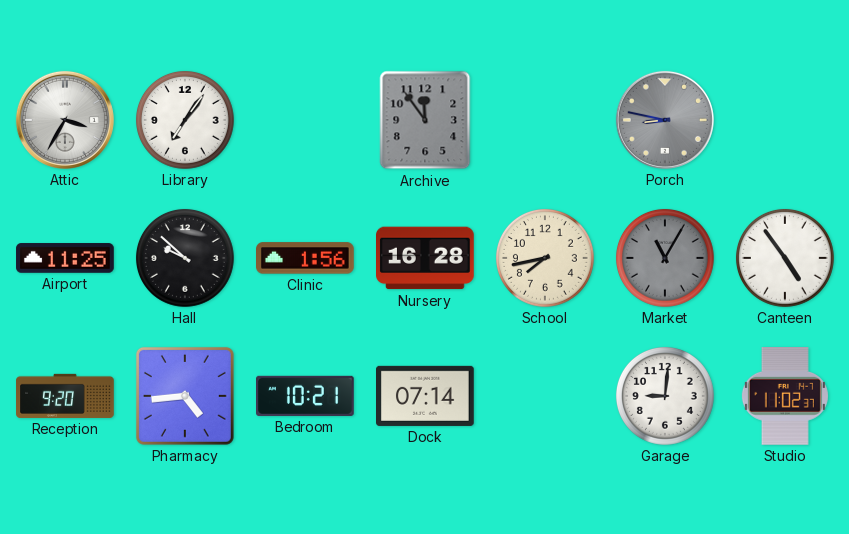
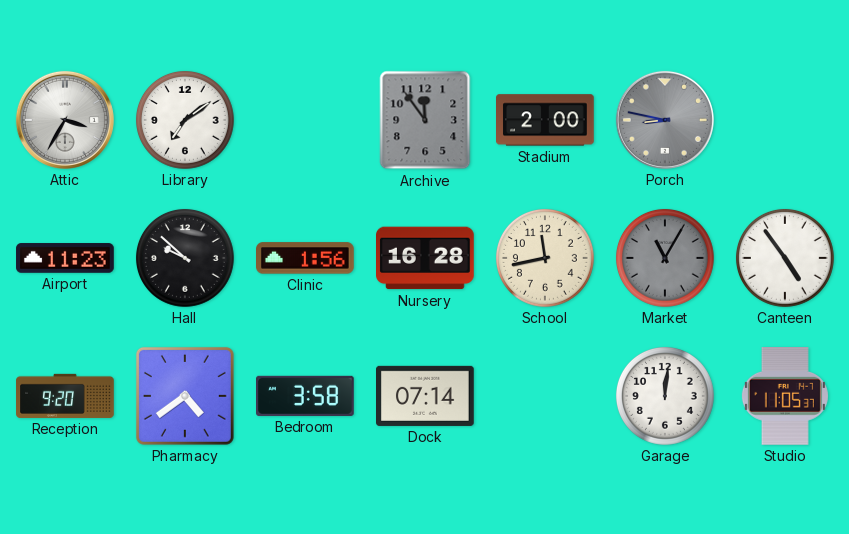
Library: 7:06 -> 7:09 (185, 120)
Stadium: none -> 2:00 (546, 120)
Airport: 11:25 -> 11:23 (65, 258)
School: 7:43 -> 11:43 (545, 258)
Pharmacy: 4:44 -> 4:39 (185, 396)
Bedroom: 10:21 -> 3:58 (306, 396)
Garage: 9:01 -> 12:01 (665, 396)
Studio: 11:02 -> 11:05 (785, 397)
